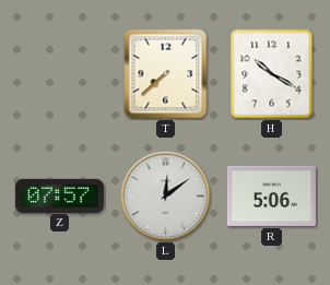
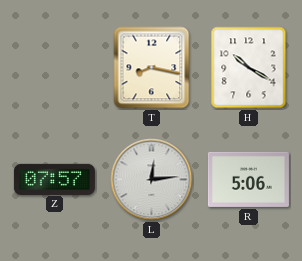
T: 7:38 -> 8:17 (152, 68)
L: 12:09 -> 12:14 (152, 180)
